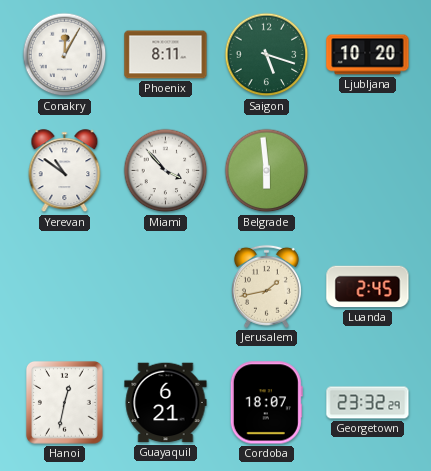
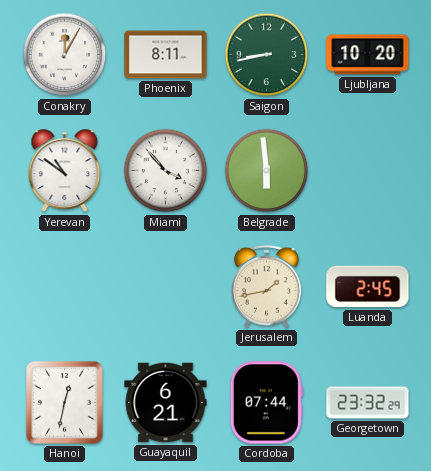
Saigon: 5:18 -> 8:43 (267, 55)
Cordoba: 18:07 -> 07:44 (266, 403)
